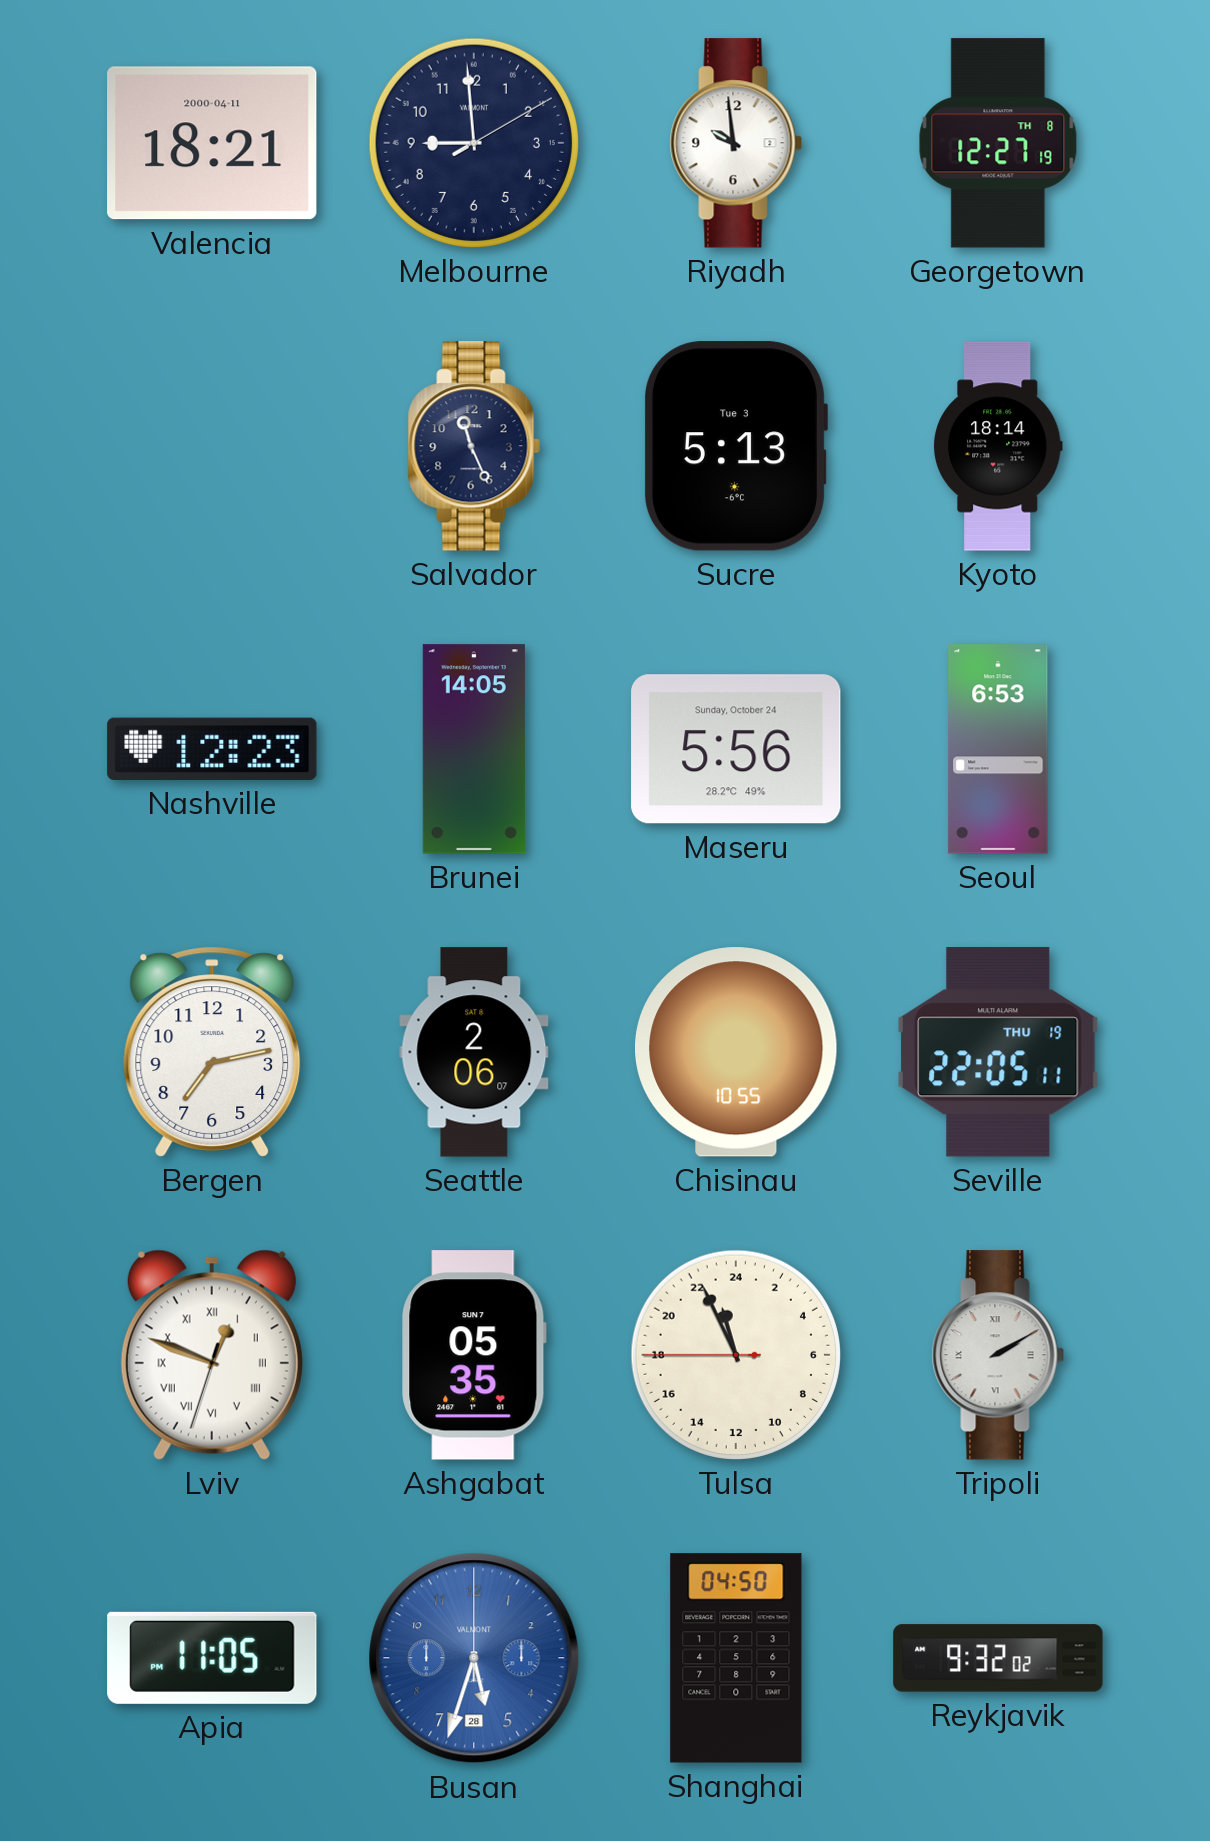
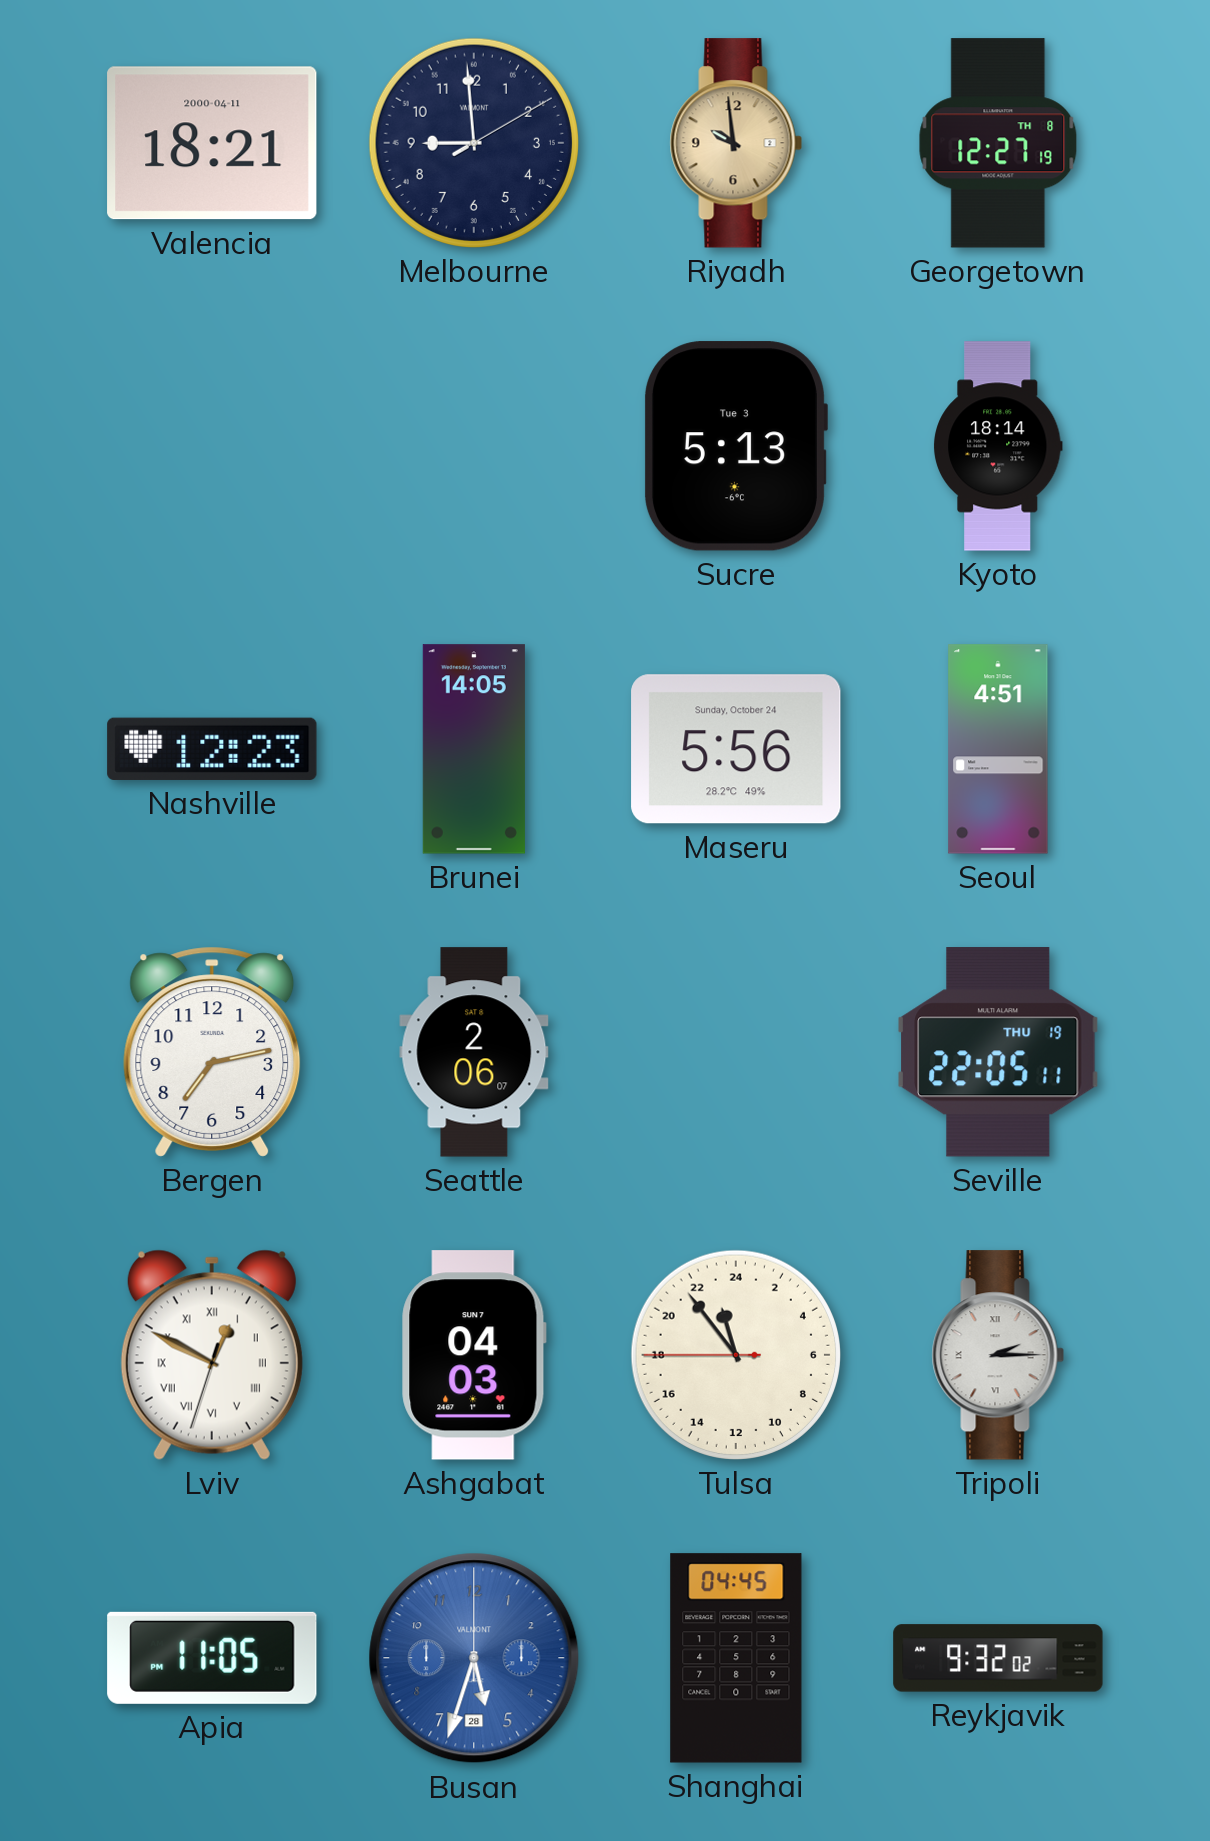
Riyadh dial: white -> champagne (736, 143)
Salvador: 11:26 -> none (474, 446)
Seoul: 6:53 -> 4:51 (998, 749)
Chisinau: 10:55 -> none (737, 1052)
Lviv: 12:48 -> 12:49 (212, 1355)
Ashgabat: 05:35 -> 04:03 (474, 1355)
Tulsa: 22:55 -> 22:53 (736, 1355)
Tripoli: 2:10 -> 2:15 (998, 1355)
Shanghai: 04:50 -> 04:45 (736, 1658)
